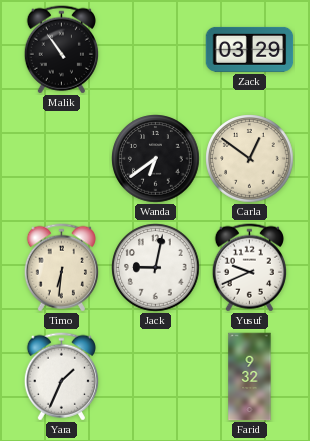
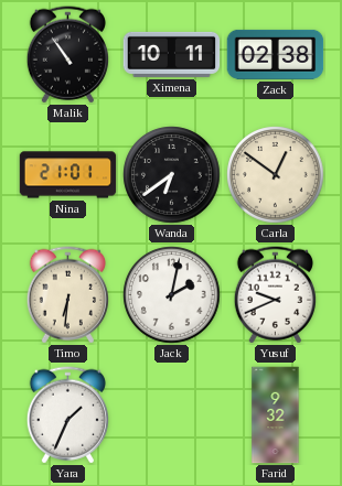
Ximena: none -> 10:11 (172, 54)
Zack: 03:29 -> 02:38 (276, 54)
Nina: none -> 21:01 (68, 175)
Jack: 9:02 -> 2:02 (172, 295)
